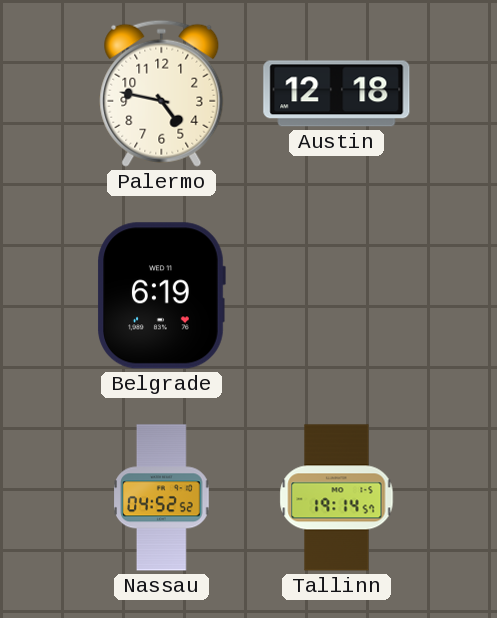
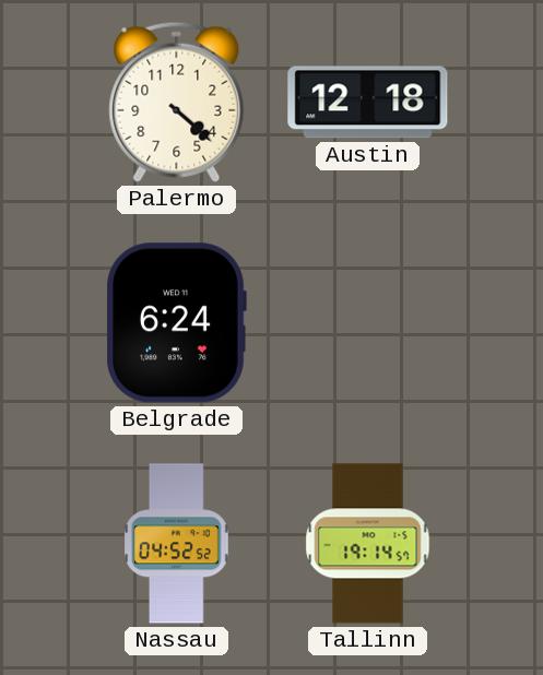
Palermo: 4:47 -> 4:22 (177, 102)
Belgrade: 6:19 -> 6:24 (176, 323)
